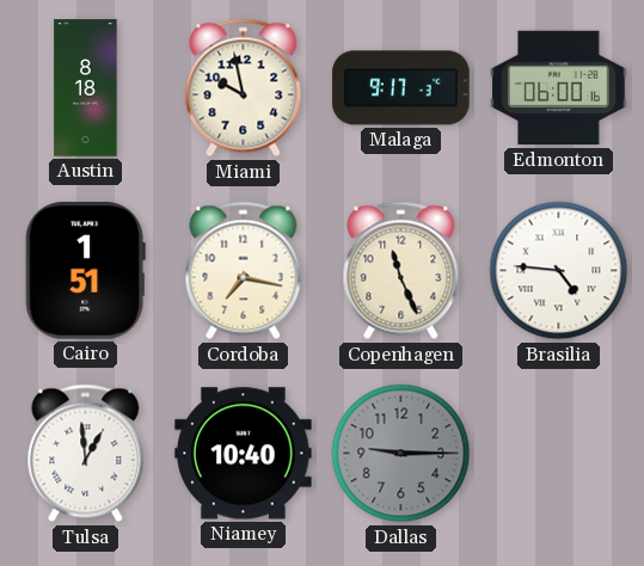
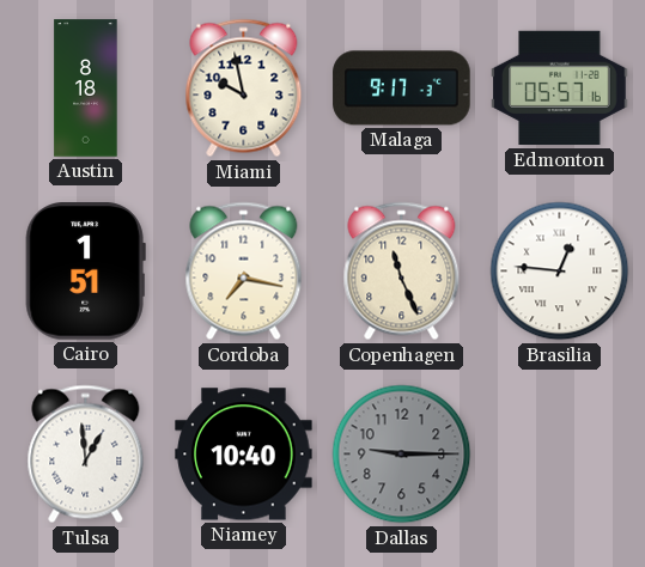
Edmonton: 06:00 -> 05:57 (560, 89)
Brasilia: 4:46 -> 12:46 (560, 272)
